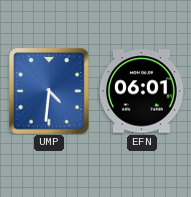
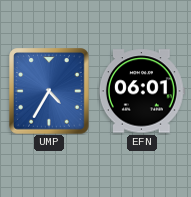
UMP: 4:31 -> 4:35 (49, 91)
